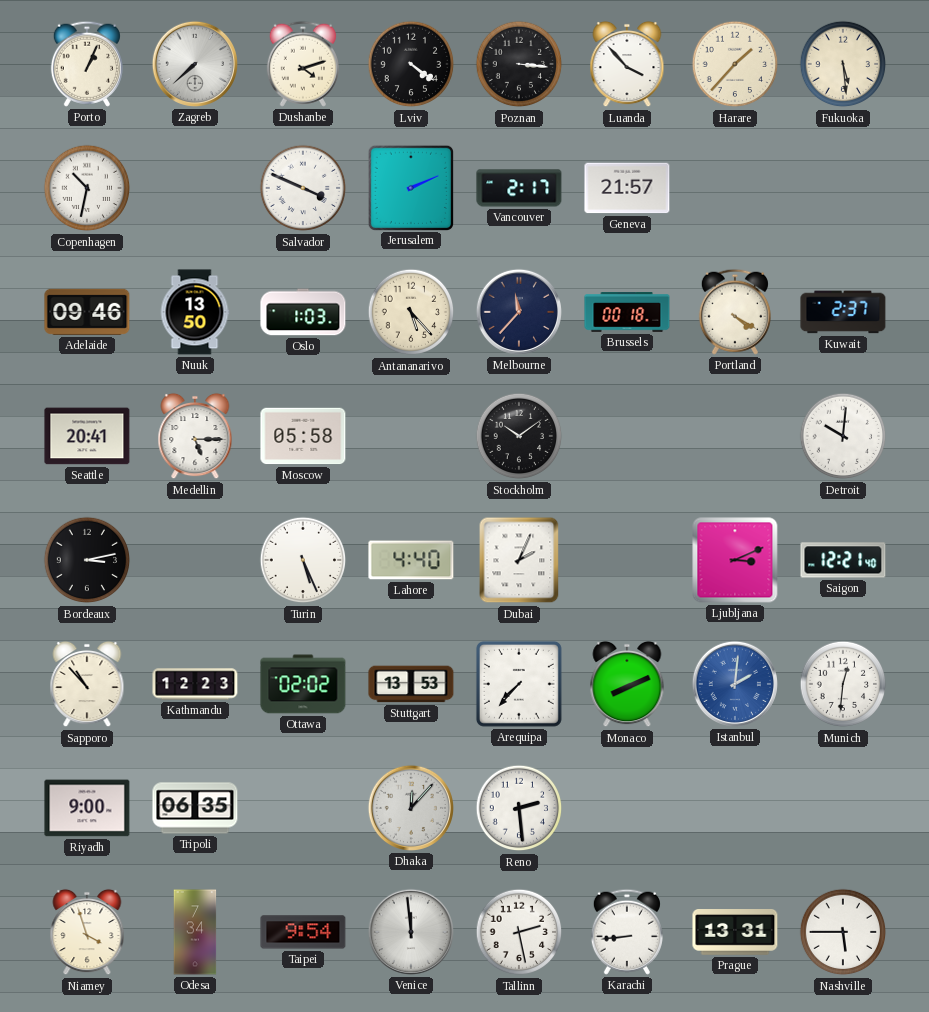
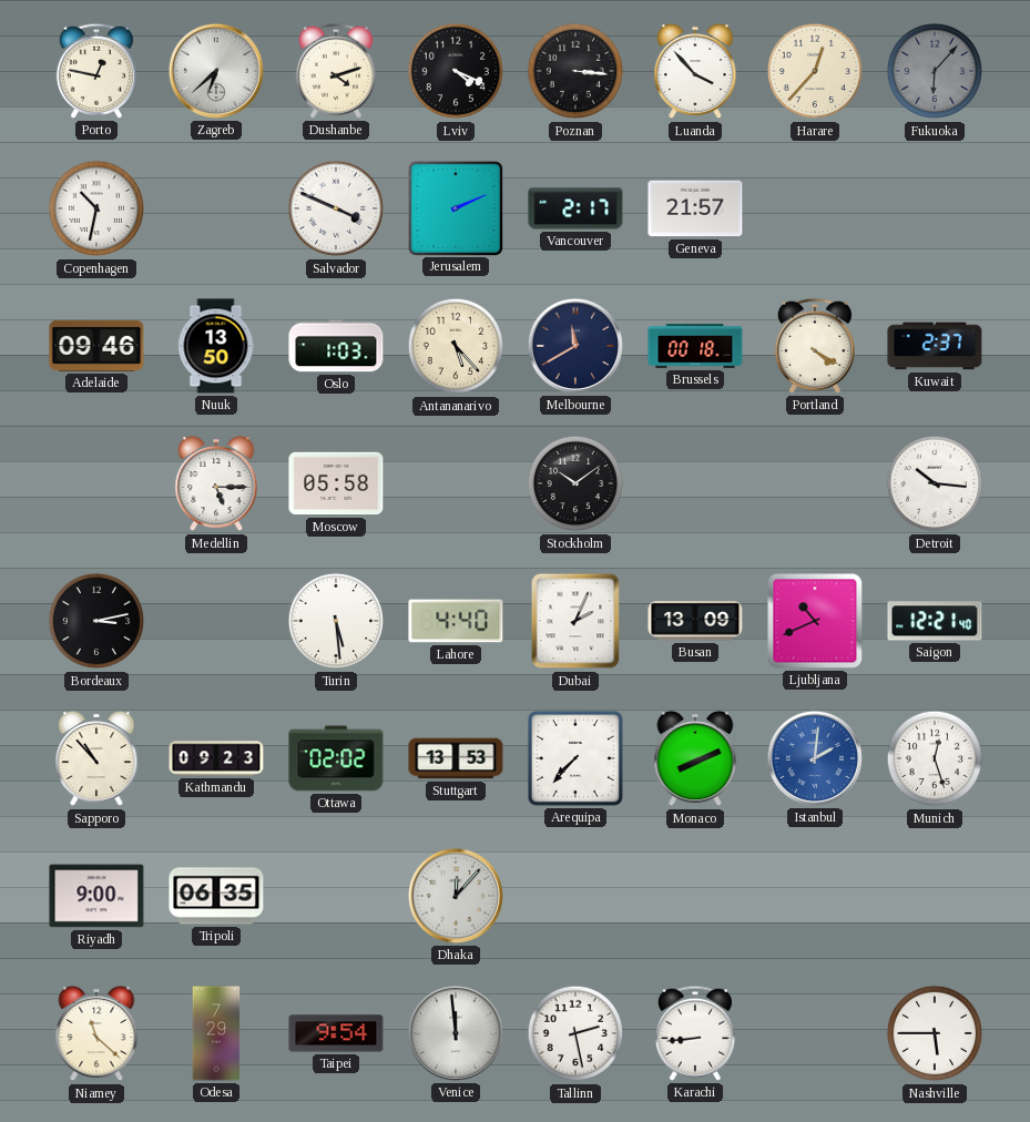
Porto: 1:04 -> 12:47 (96, 71)
Zagreb: 7:38 -> 6:38 (216, 71)
Lviv: 4:21 -> 4:19 (456, 71)
Harare: 1:37 -> 12:37 (815, 71)
Fukuoka: 5:29 -> 6:07 (935, 71)
Fukuoka dial: cream -> grey (935, 71)
Melbourne: 11:37 -> 11:40 (575, 346)
Seattle: 20:41 -> none (87, 436)
Detroit: 10:01 -> 10:16 (935, 483)
Turin: 5:26 -> 5:29 (336, 621)
Busan: none -> 13:09 (695, 621)
Ljubljana: 3:11 -> 10:41 (815, 621)
Kathmandu: 12:23 -> 09:23 (216, 758)
Munich: 12:31 -> 12:27 (935, 758)
Reno: 2:29 -> none (519, 808)
Niamey: 3:57 -> 11:22 (96, 1033)
Odesa: 7:34 -> 7:29 (216, 1033)
Prague: 13:31 -> none (735, 933)
